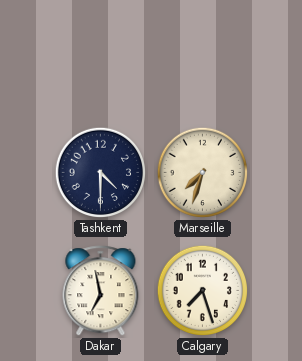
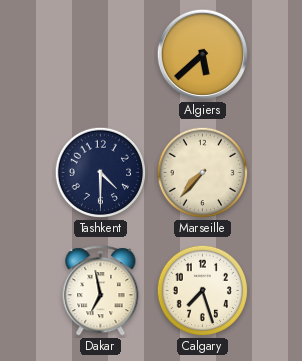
Algiers: none -> 5:38 (203, 55)
Marseille: 7:33 -> 7:37 (203, 173)
